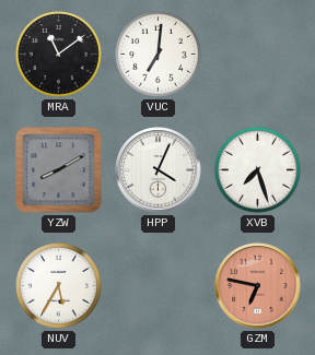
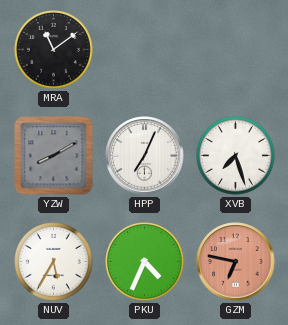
VUC: 7:01 -> none (159, 55)
HPP: 4:04 -> 7:04 (145, 156)
PKU: none -> 4:34 (145, 262)
